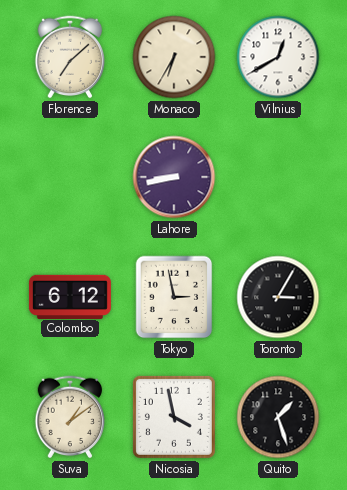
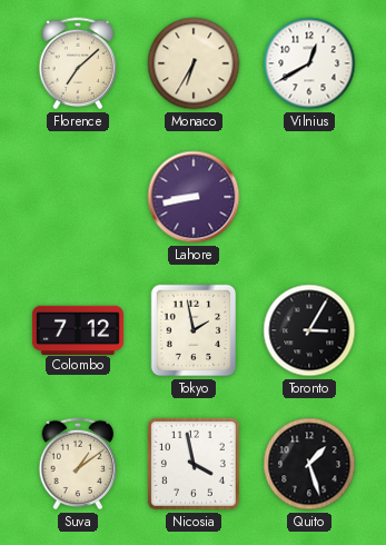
Colombo: 6:12 -> 7:12 (78, 329)
Tokyo: 2:58 -> 1:58 (194, 330)
